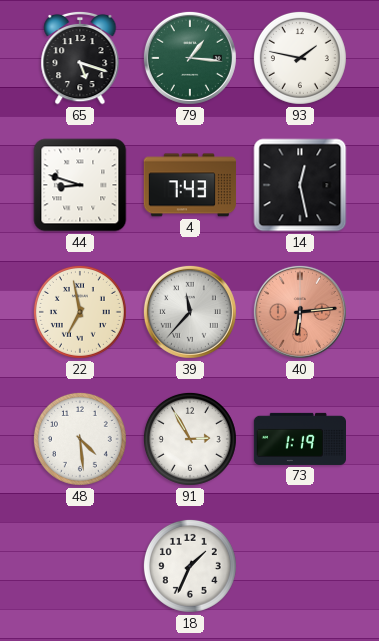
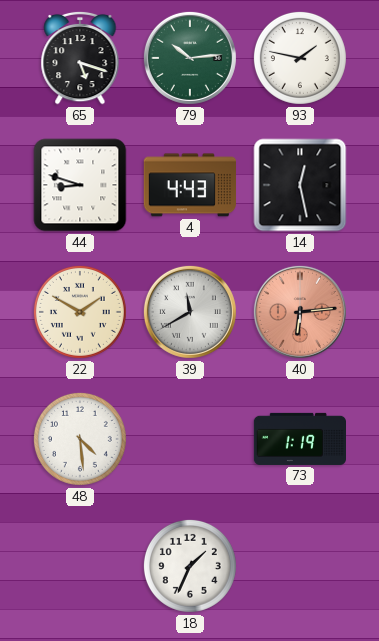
79: 1:16 -> 10:14 (190, 58)
4: 7:43 -> 4:43 (190, 185)
22: 6:58 -> 1:50 (80, 312)
39: 11:37 -> 11:40 (190, 312)
91: 2:55 -> none (190, 439)
